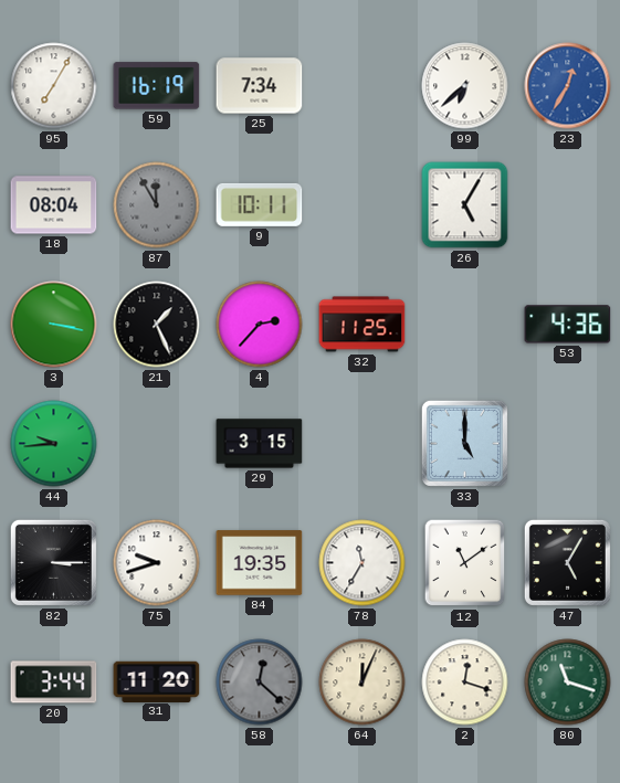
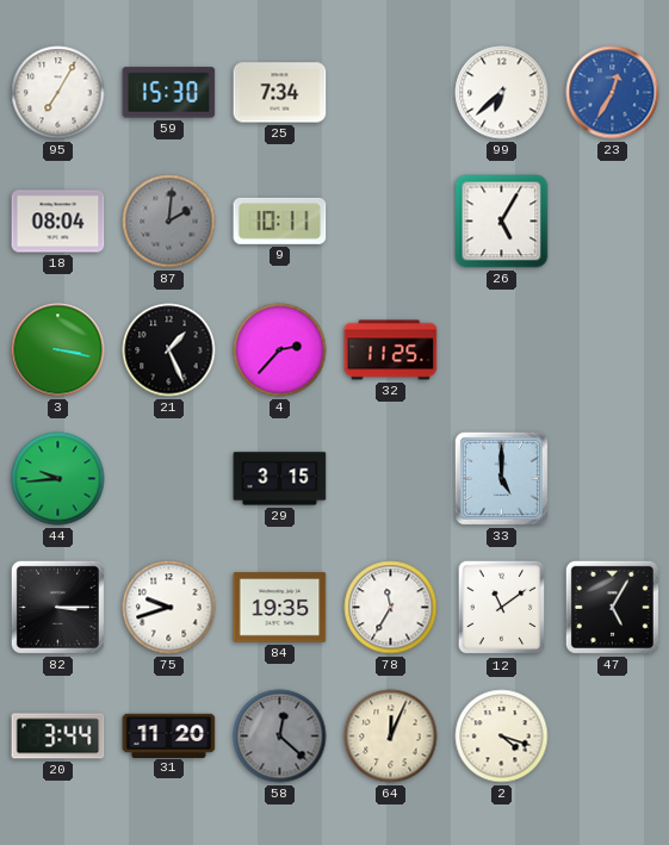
59: 16:19 -> 15:30 (169, 93)
87: 11:55 -> 2:01 (169, 222)
53: 4:36 -> none (568, 325)
2: 12:18 -> 4:18 (502, 737)
80: 11:18 -> none (568, 683)
